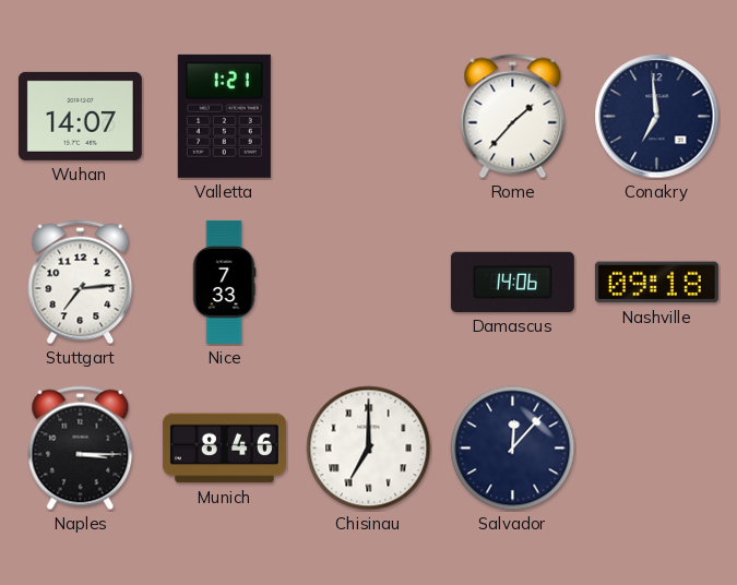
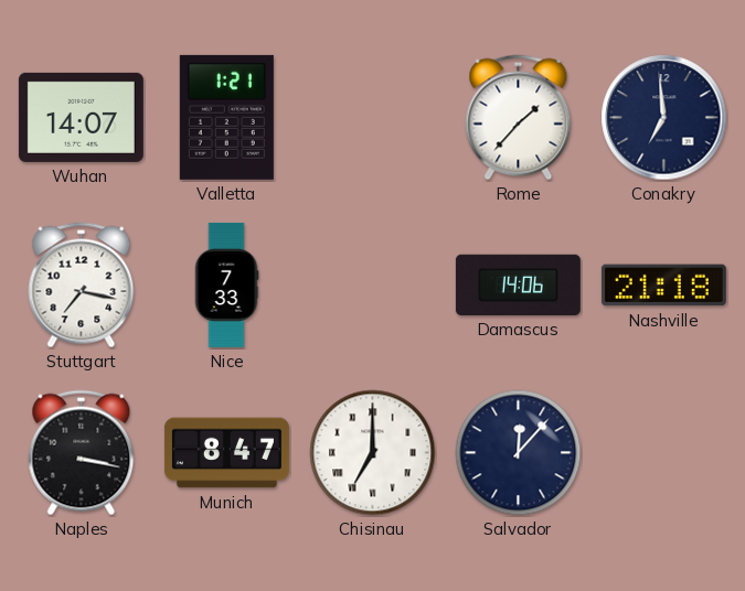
Stuttgart: 7:14 -> 7:17 (82, 286)
Nashville: 09:18 -> 21:18 (663, 286)
Naples: 3:15 -> 3:17 (82, 453)
Munich: 8:46 -> 8:47 (226, 453)
